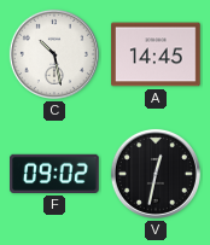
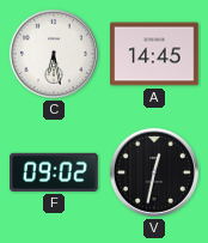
C: 10:28 -> 6:28 (54, 54)
